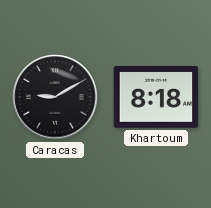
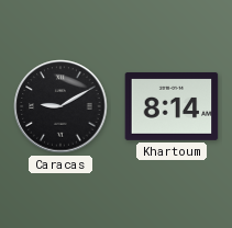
Khartoum: 8:18 -> 8:14 (172, 106)
